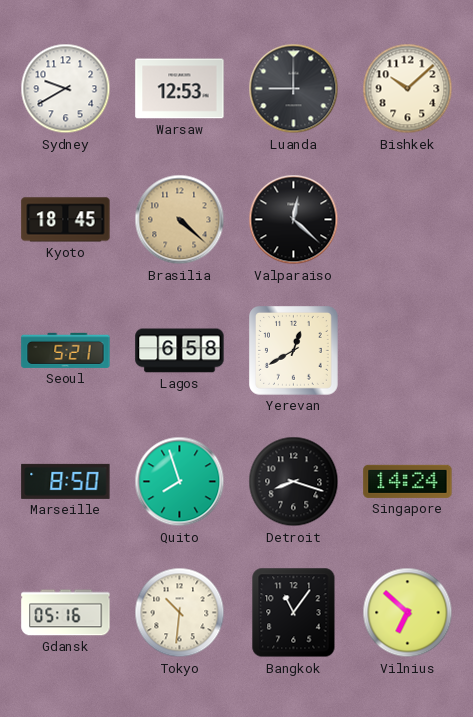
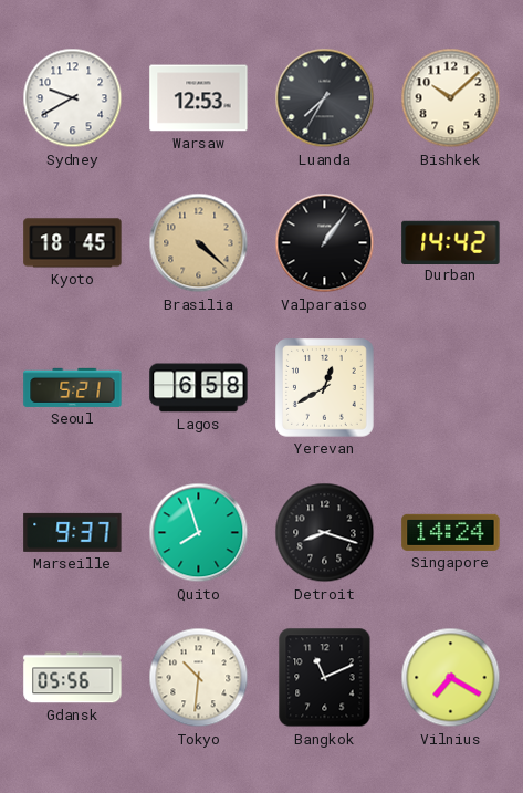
Luanda: 9:00 -> 7:35 (325, 98)
Valparaiso: 12:22 -> 1:06 (325, 243)
Durban: none -> 14:42 (451, 242)
Marseille: 8:50 -> 9:37 (73, 532)
Gdansk: 05:16 -> 05:56 (73, 678)
Bangkok: 11:06 -> 11:11 (325, 678)
Vilnius: 6:52 -> 7:20 (451, 678)
